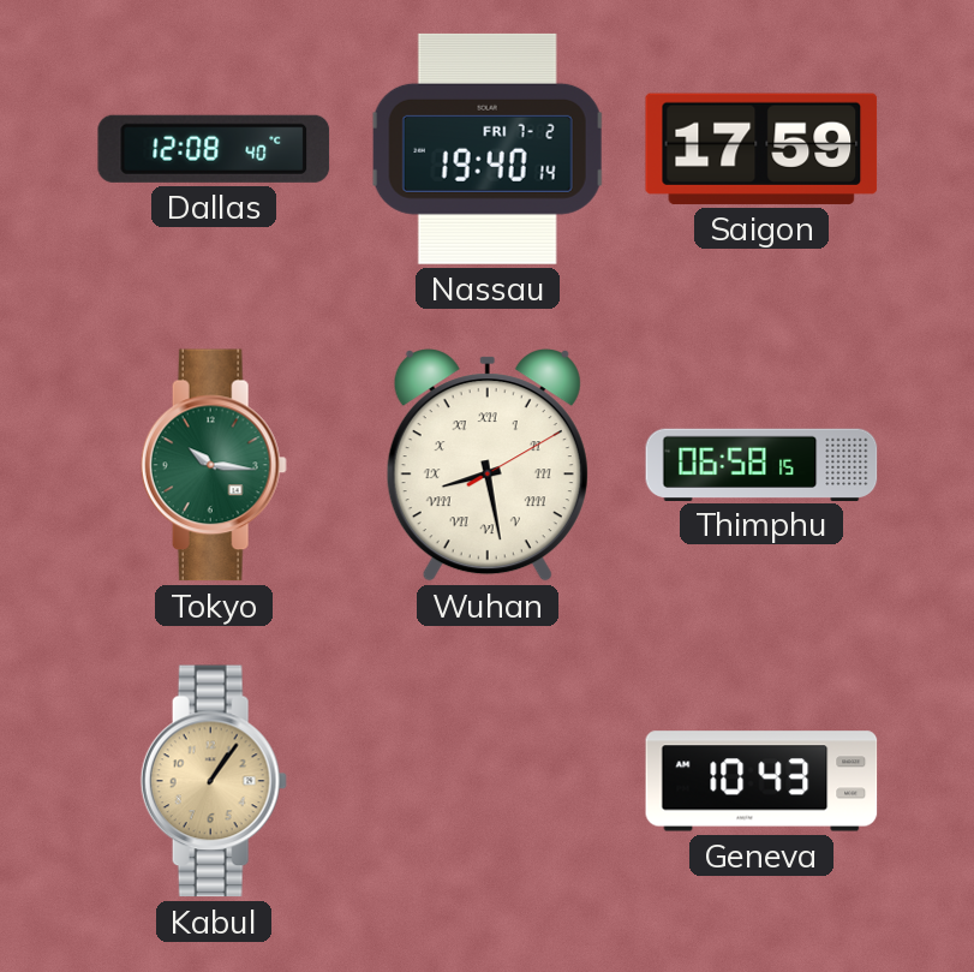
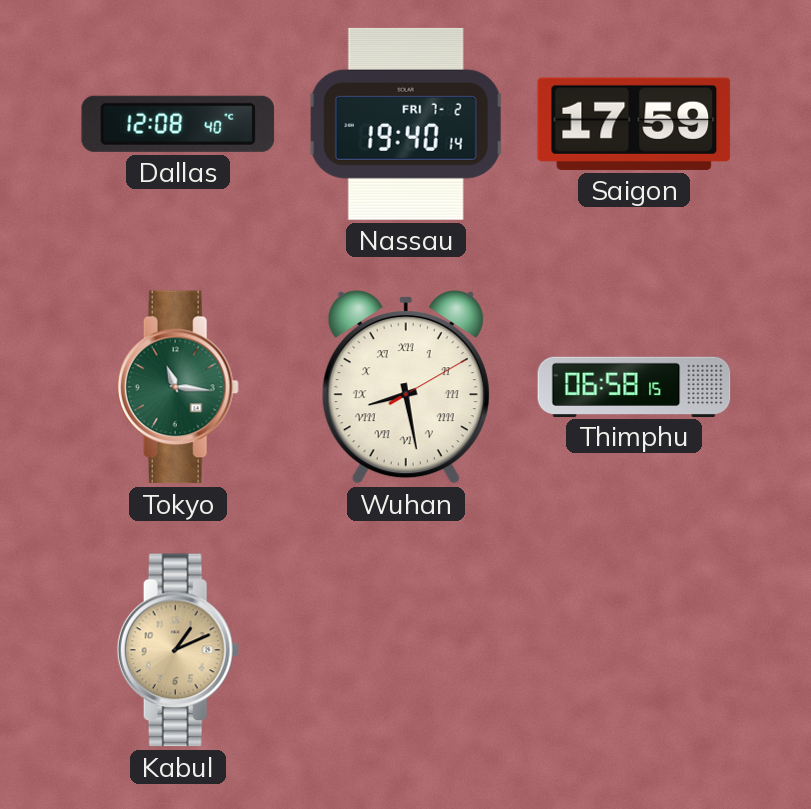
Tokyo: 10:16 -> 11:16 (178, 387)
Kabul: 1:06 -> 1:11 (178, 650)
Geneva: 10:43 -> none (761, 781)
